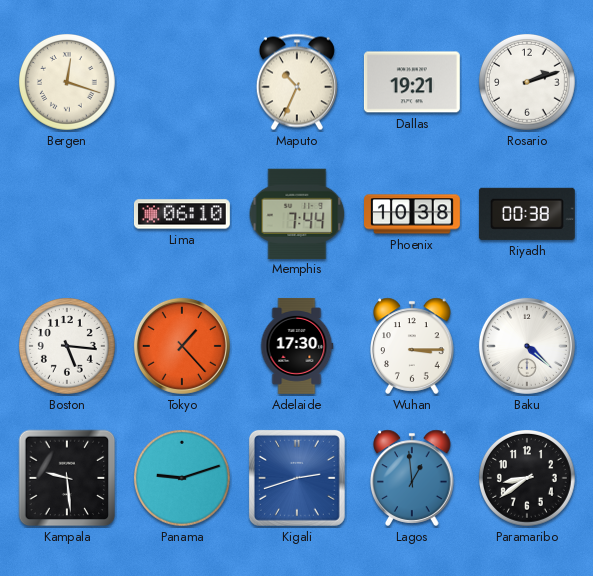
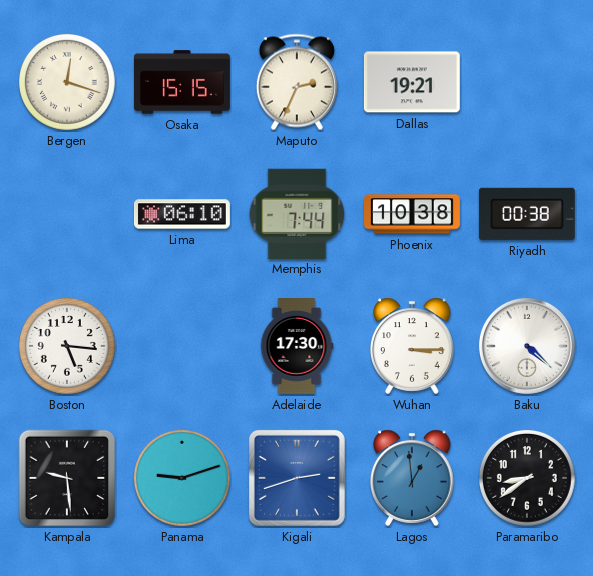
Osaka: none -> 15:15 (182, 82)
Maputo: 10:34 -> 2:34 (297, 82)
Rosario: 2:12 -> none (528, 83)
Tokyo: 1:23 -> none (182, 346)
